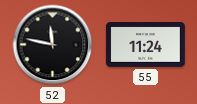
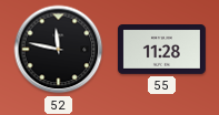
55: 11:24 -> 11:28 (161, 50)
